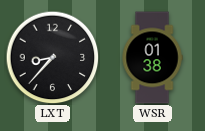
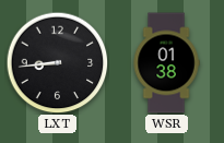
LXT: 8:37 -> 8:44 (57, 62)
